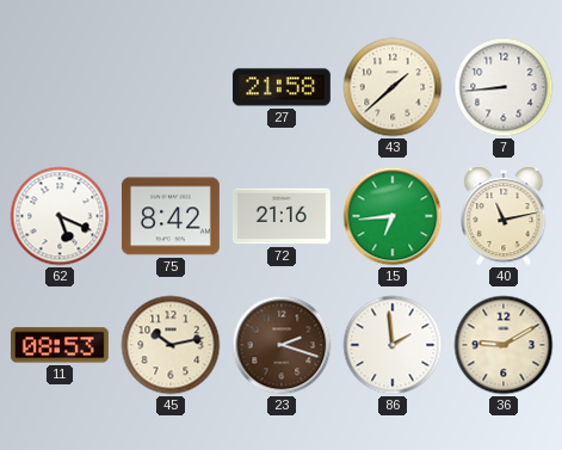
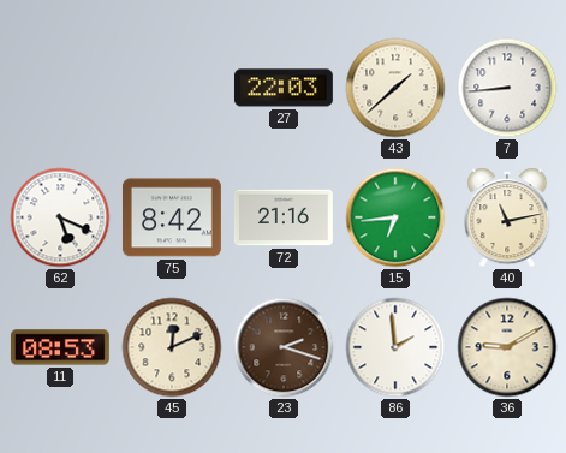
27: 21:58 -> 22:03 (284, 88)
45: 10:13 -> 12:11 (172, 347)
